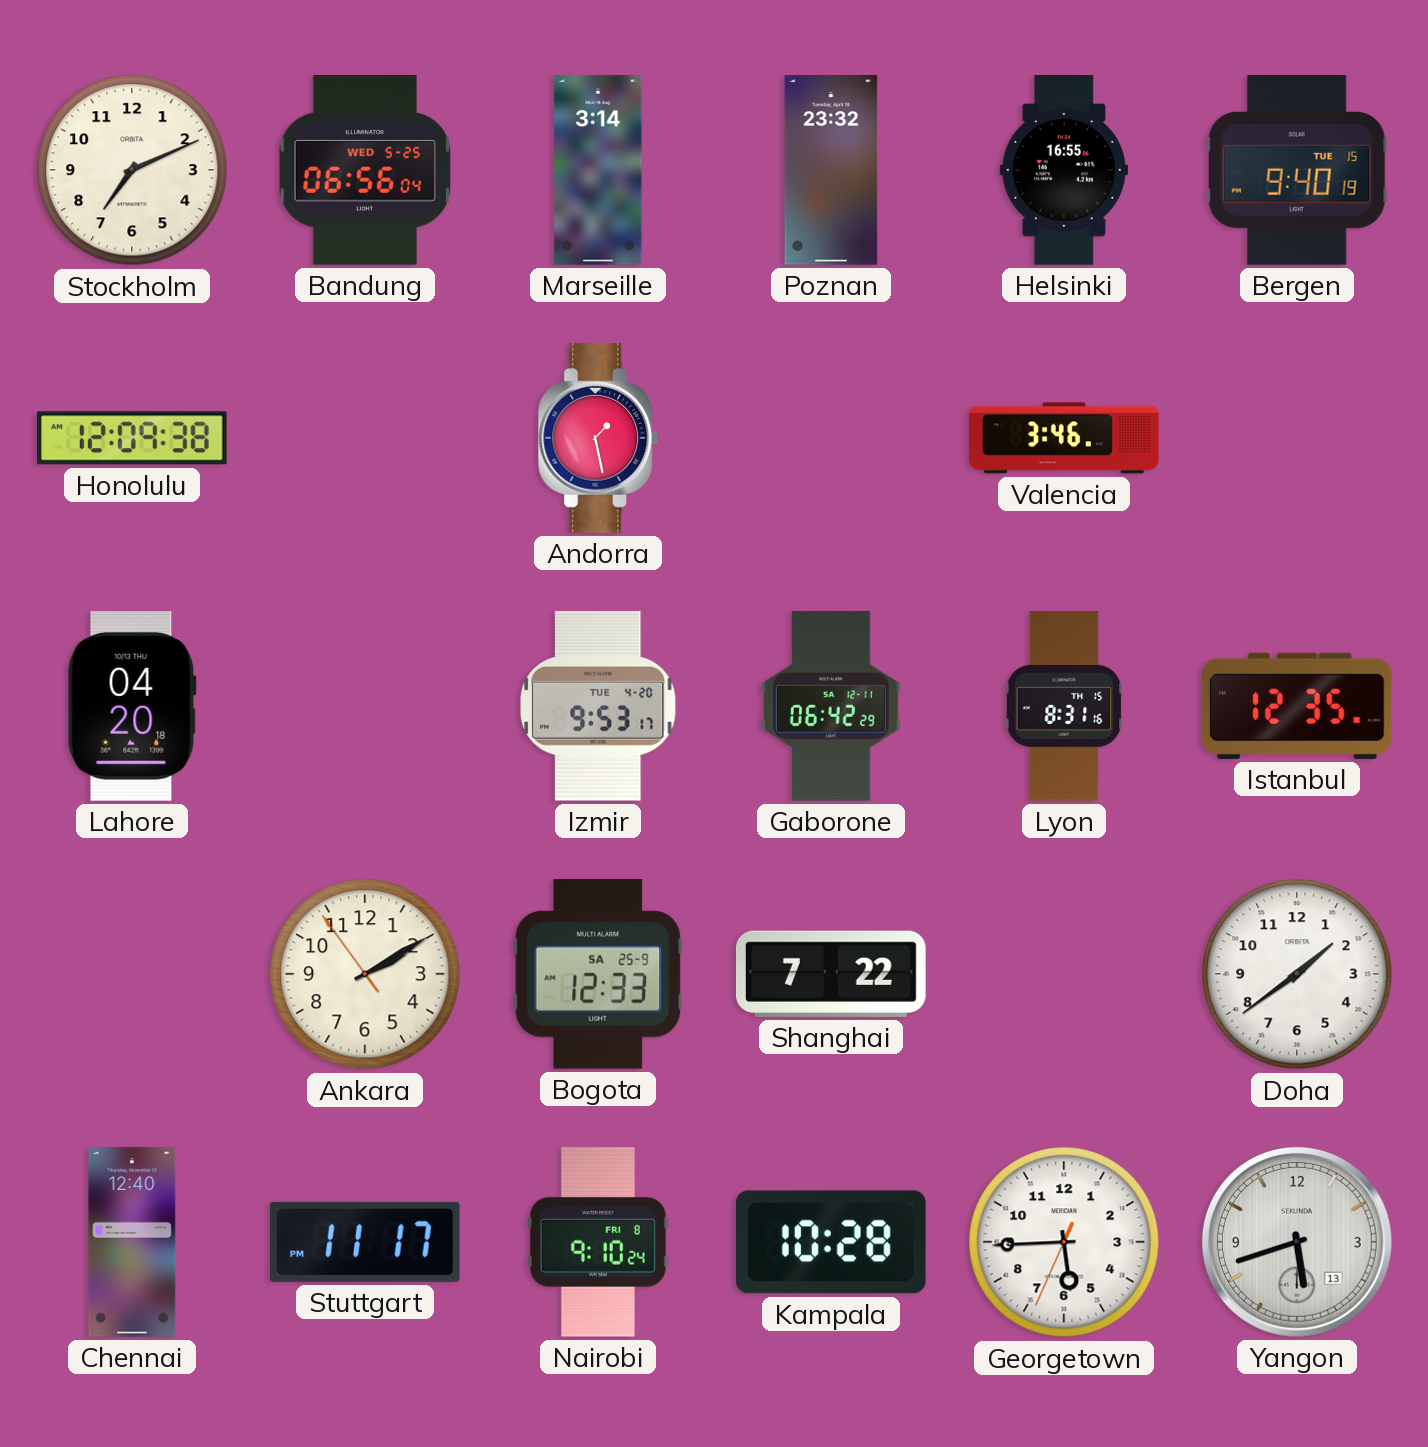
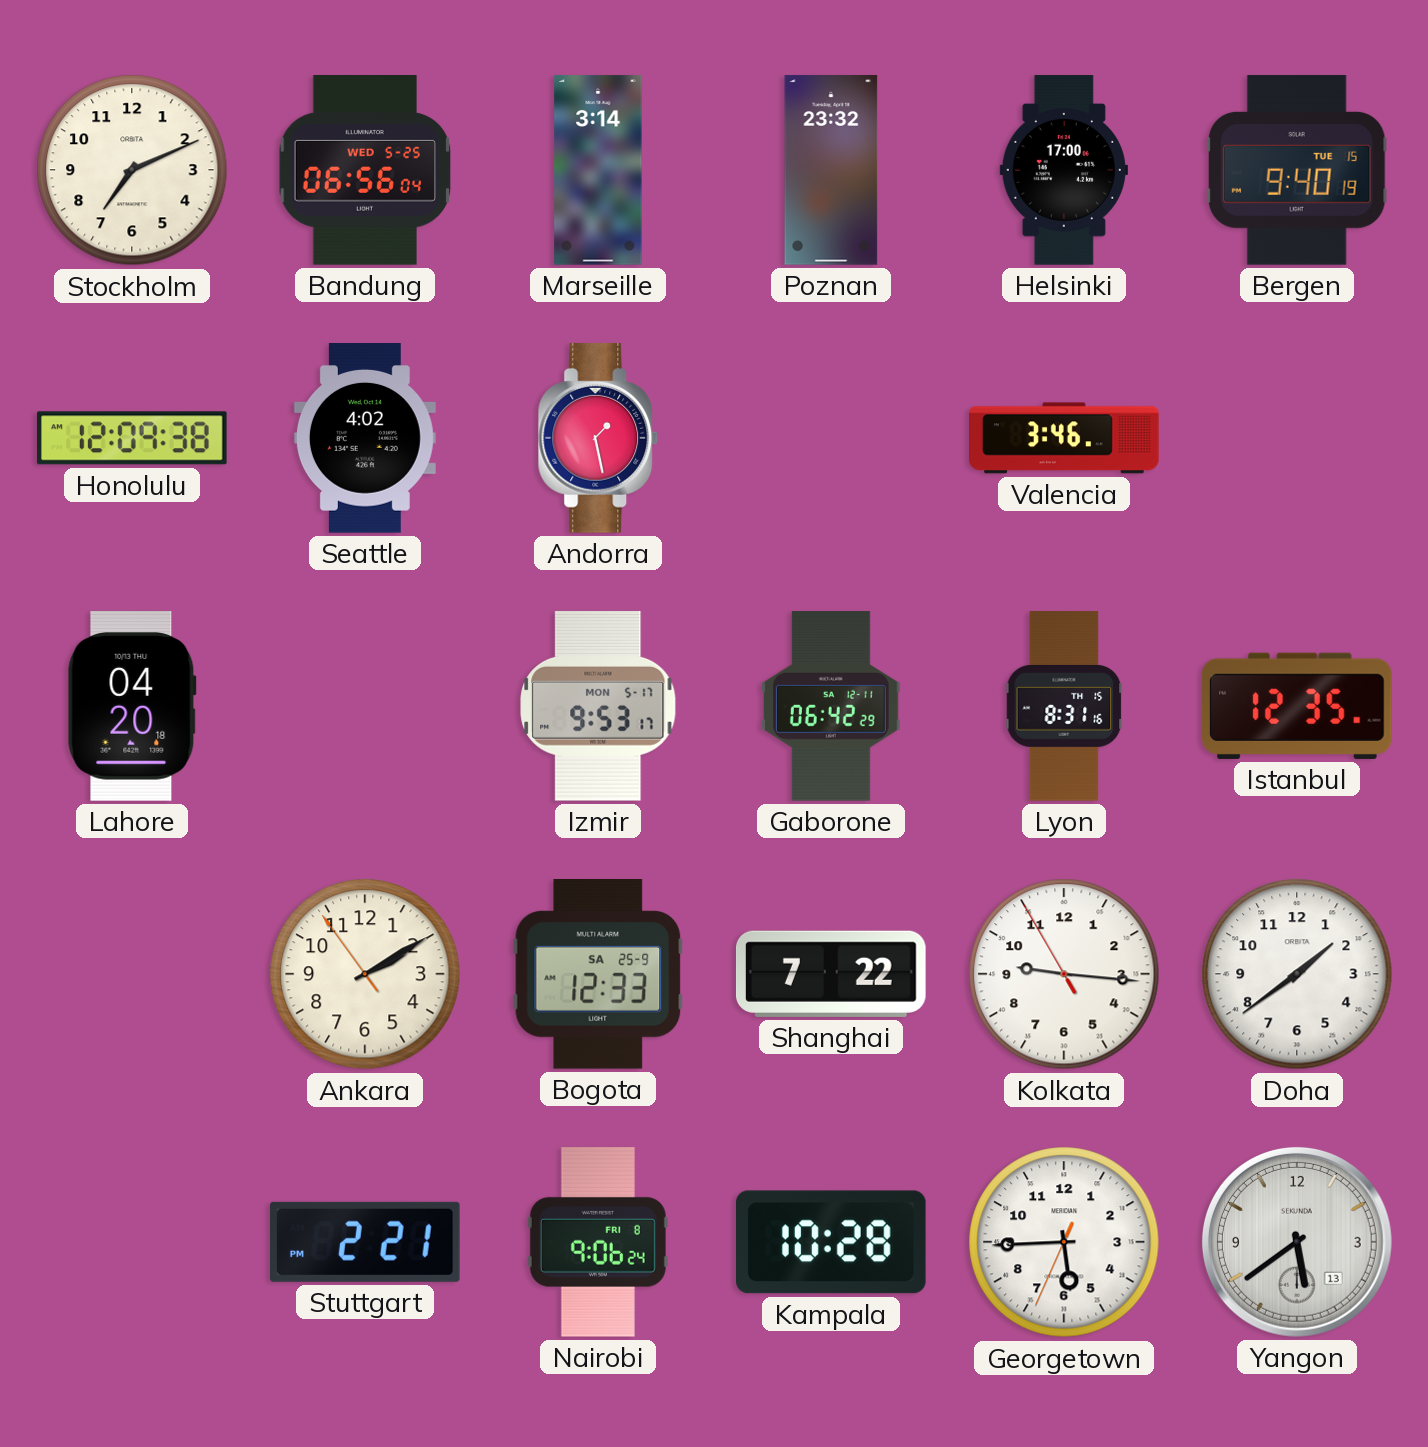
Helsinki: 16:55 -> 17:00 (1064, 170)
Seattle: none -> 4:02 (365, 438)
Izmir date: TUE 4-20 -> MON 5-17 (598, 706)
Kolkata: none -> 9:15 (1064, 974)
Chennai: 12:40 -> none (132, 1242)
Stuttgart: 11:17 -> 2:21 (366, 1242)
Nairobi: 9:10 -> 9:06 (598, 1243)
Yangon: 5:42 -> 5:39 (1297, 1242)
